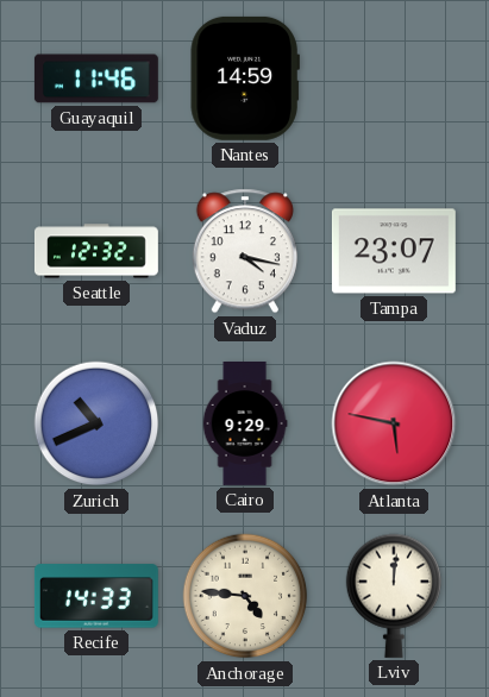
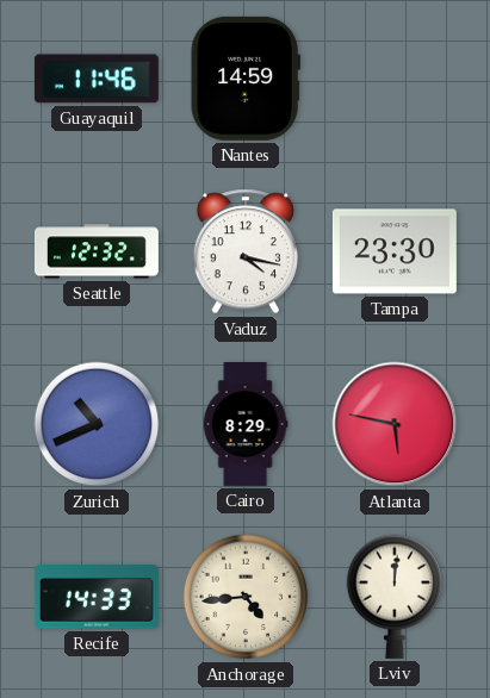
Tampa: 23:07 -> 23:30 (395, 251)
Cairo: 9:29 -> 8:29 (246, 425)
Anchorage: 4:46 -> 4:44 (246, 597)
